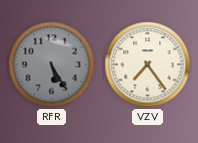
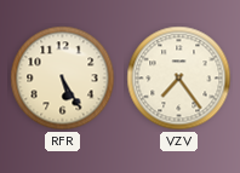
RFR dial: grey -> cream (63, 79)
